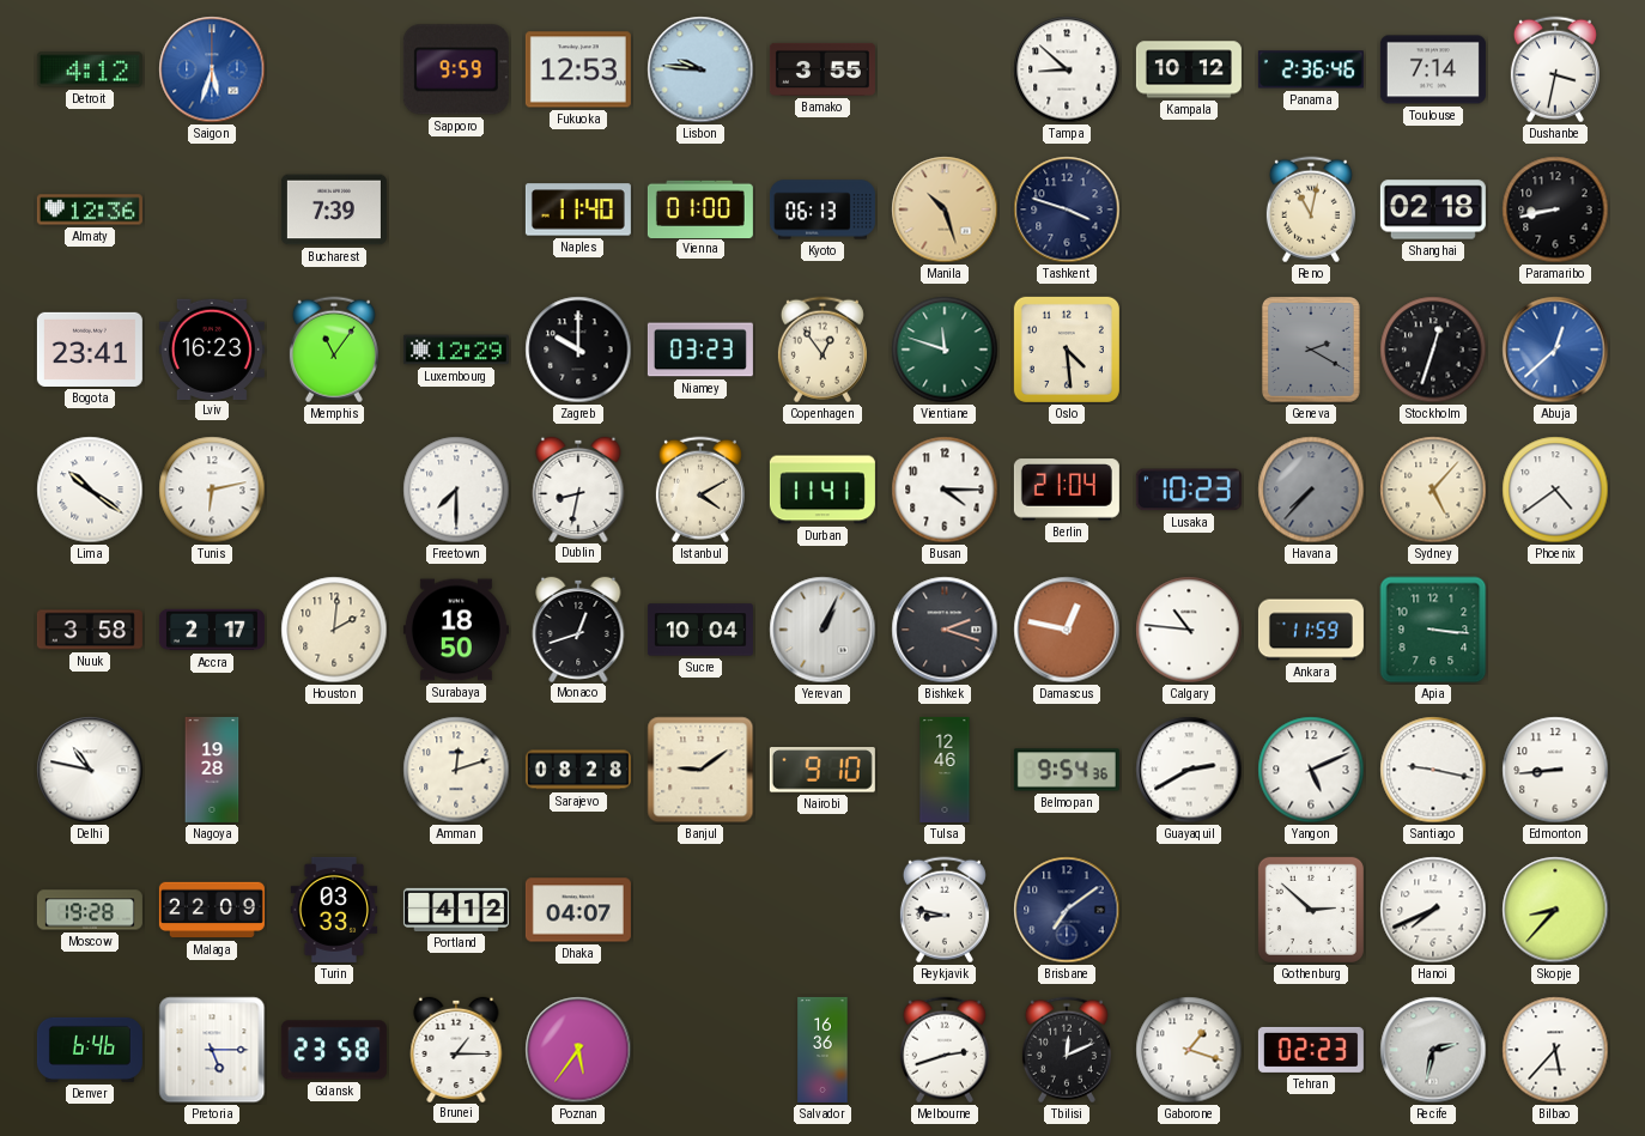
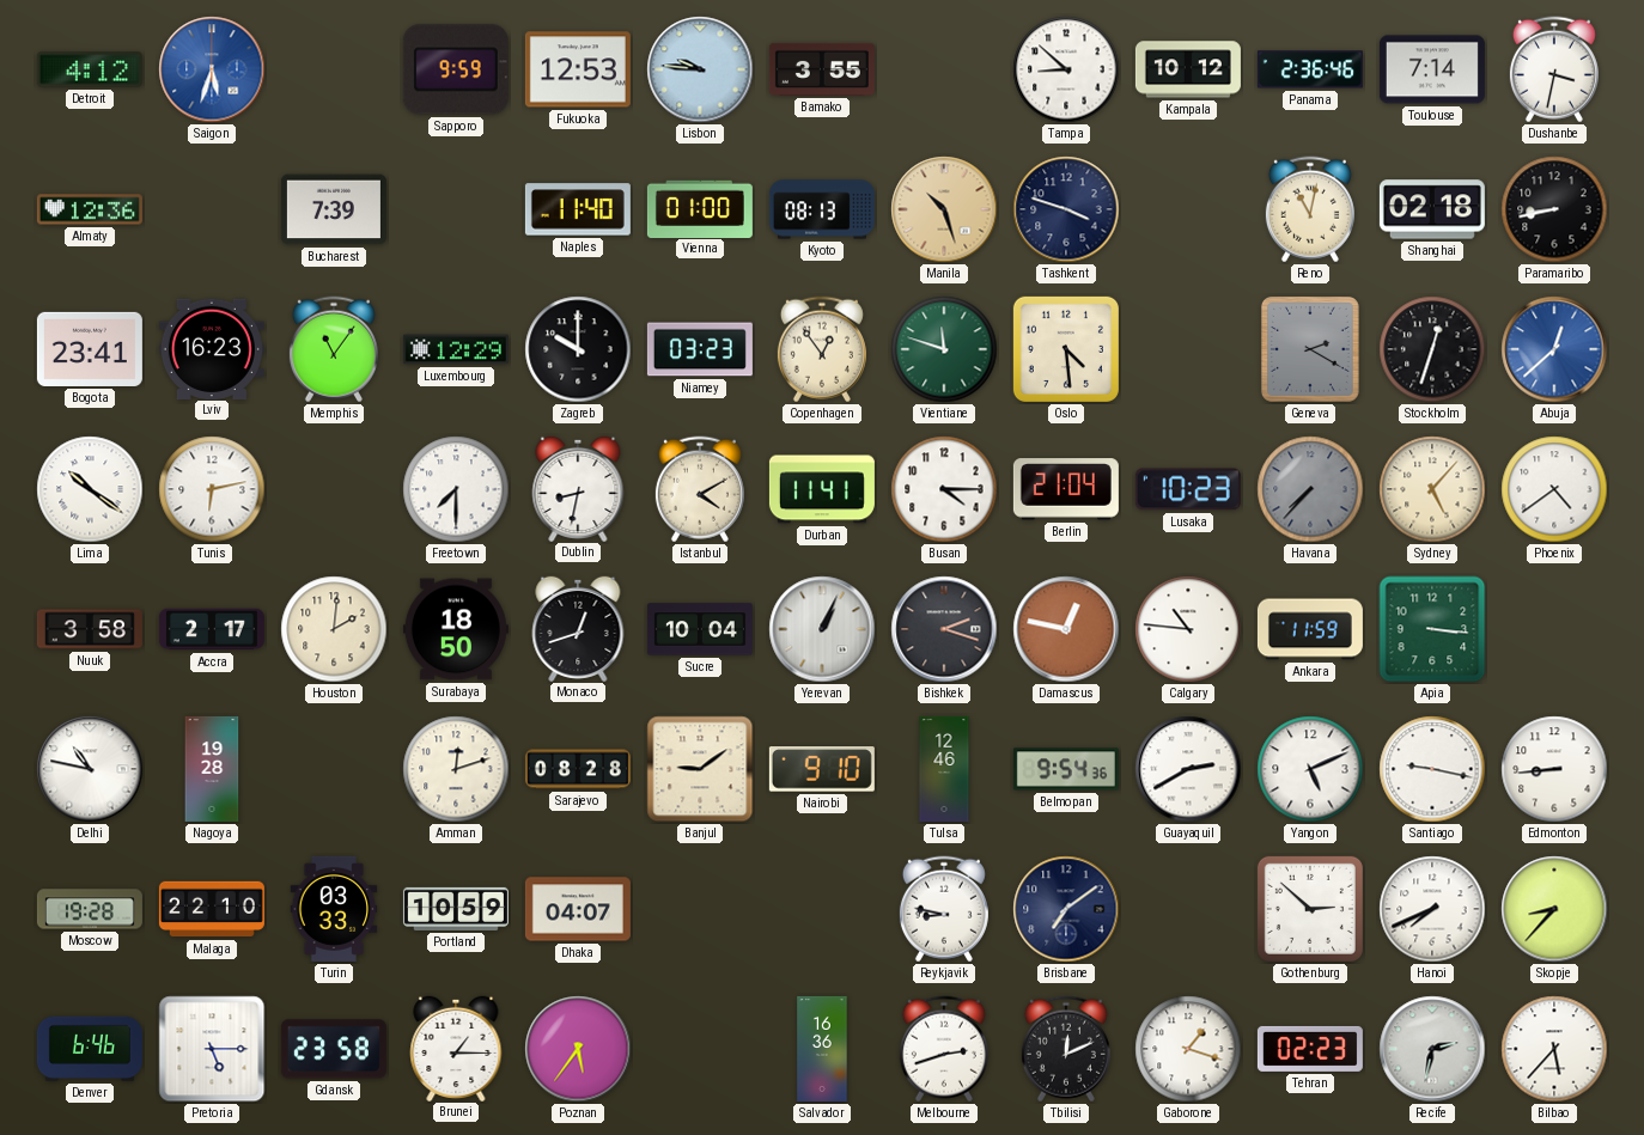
Kyoto: 06:13 -> 08:13 (822, 209)
Malaga: 22:09 -> 22:10 (212, 909)
Portland: 4:12 -> 10:59 (456, 909)
